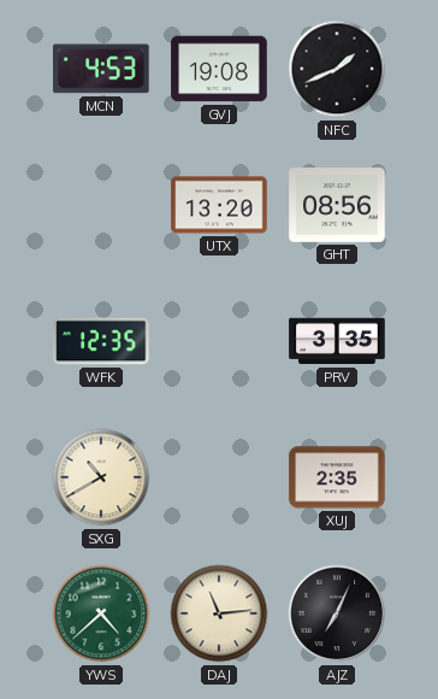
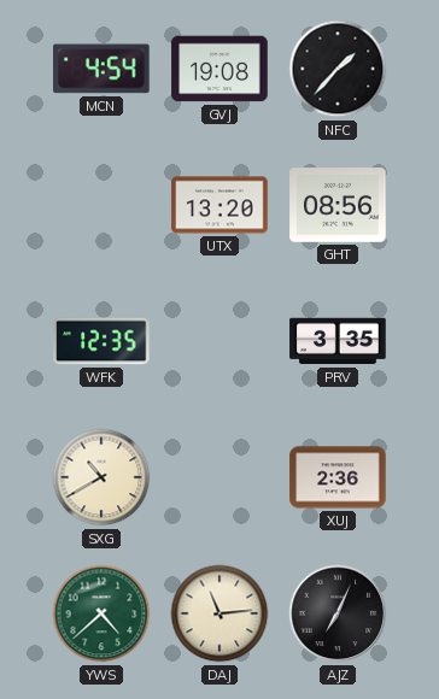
MCN: 4:53 -> 4:54 (103, 69)
NFC: 1:41 -> 1:37 (338, 69)
XUJ: 2:35 -> 2:36 (338, 477)
